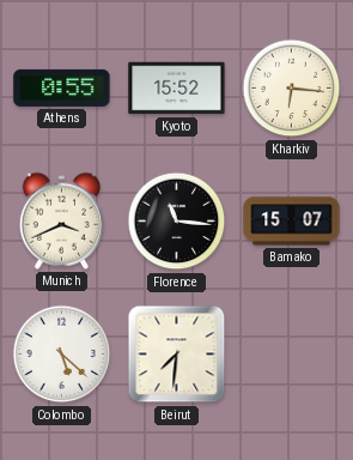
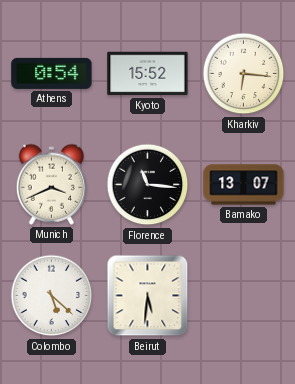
Athens: 0:55 -> 0:54 (52, 73)
Bamako: 15:07 -> 13:07 (244, 185)
Beirut: 7:31 -> 5:31 (148, 296)
